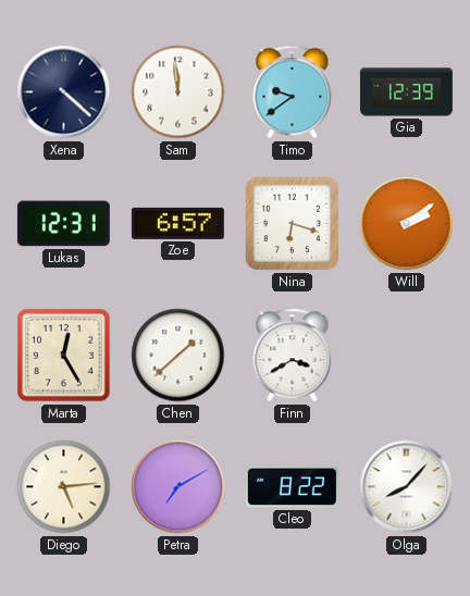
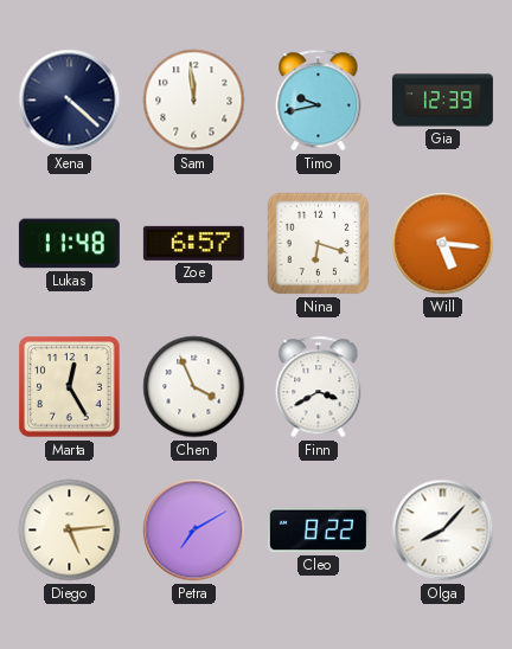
Timo: 9:39 -> 9:43 (319, 101)
Lukas: 12:31 -> 11:48 (69, 244)
Will: 2:09 -> 5:16 (443, 244)
Chen: 1:38 -> 3:56 (194, 387)
